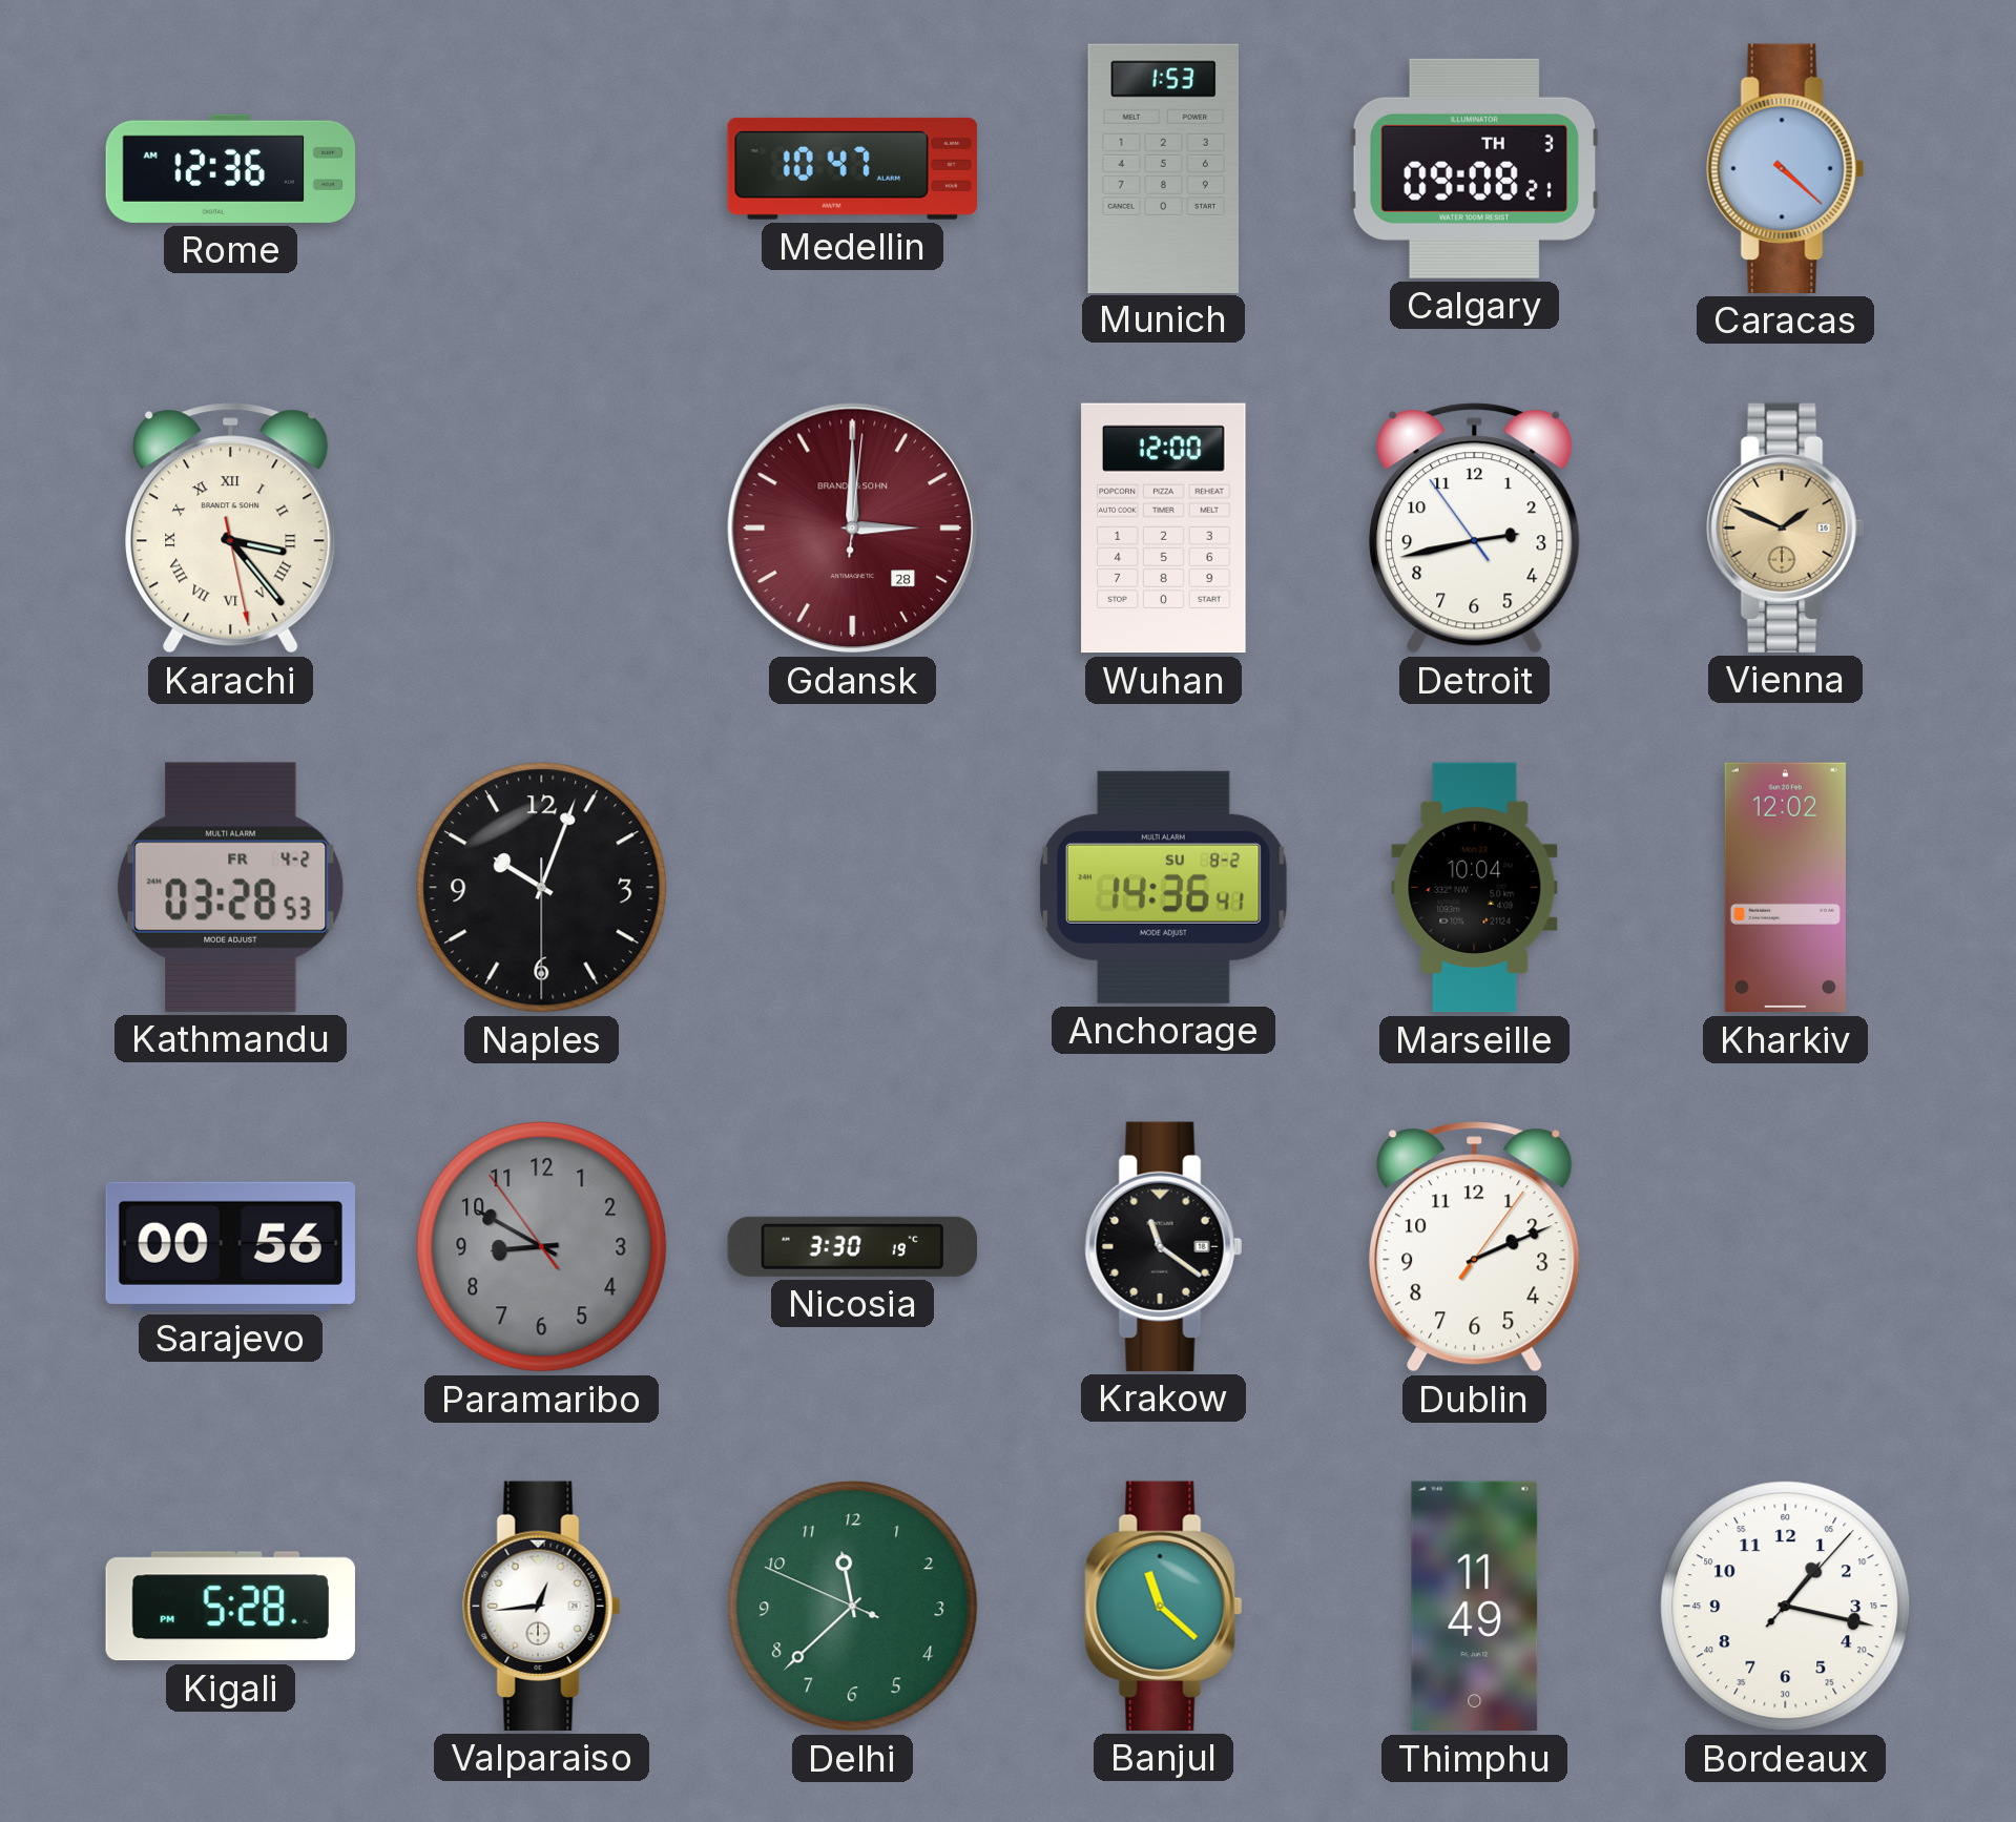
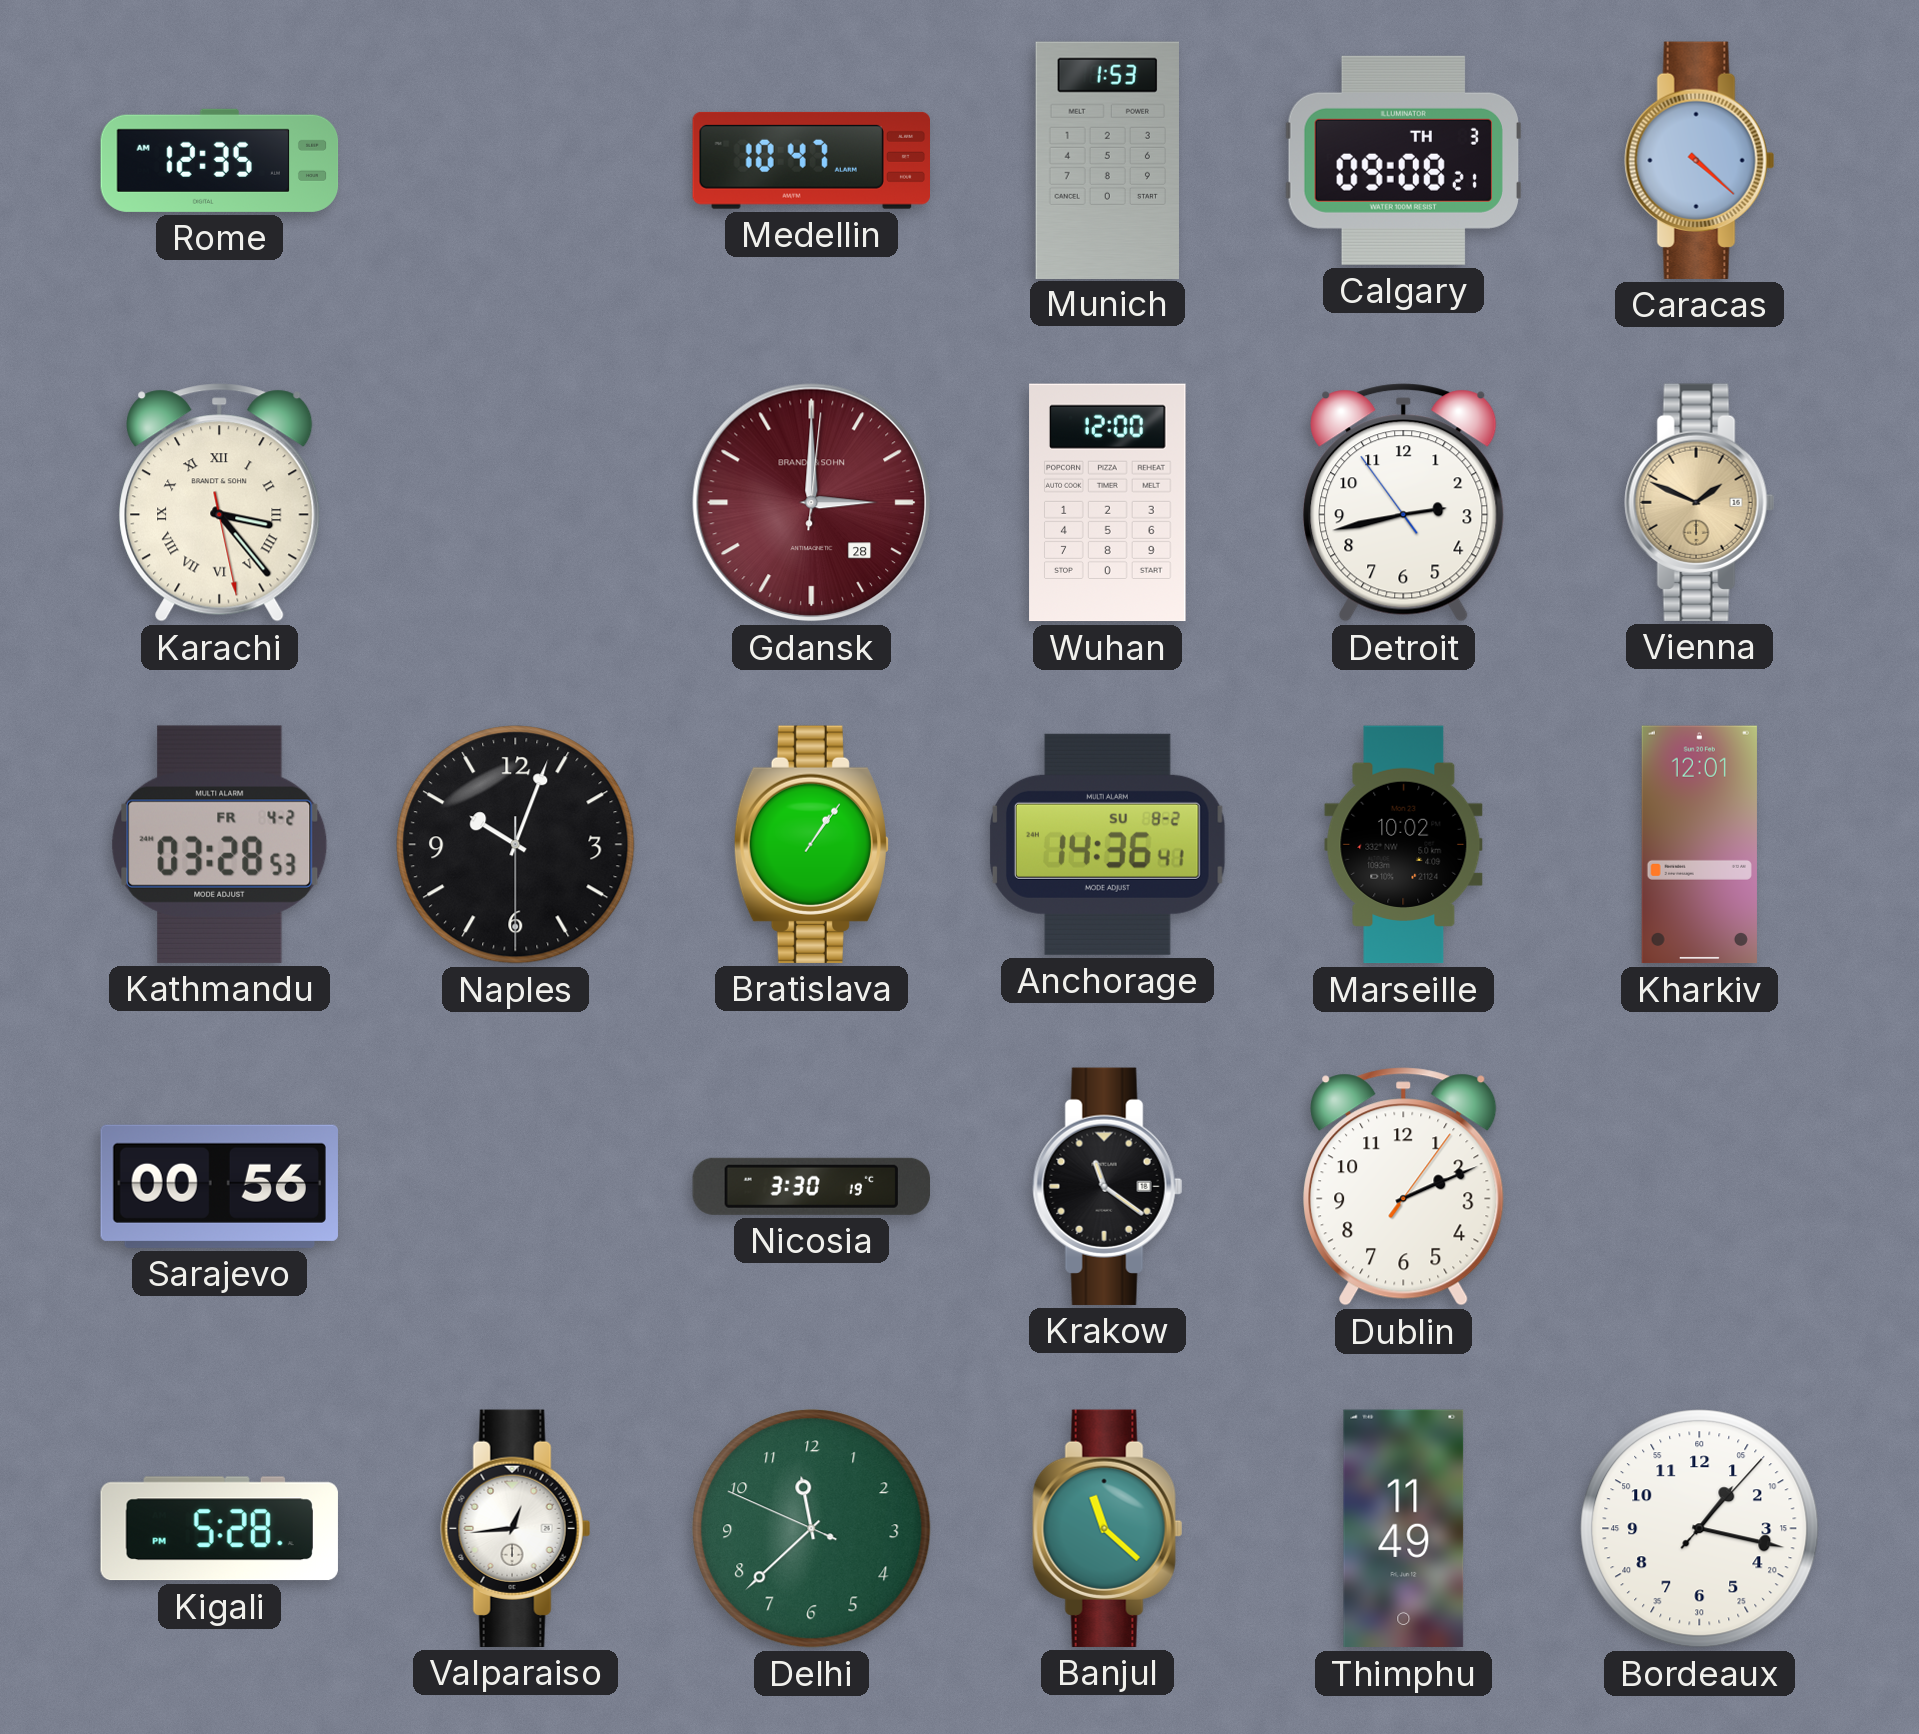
Rome: 12:36 -> 12:35 (220, 160)
Bratislava: none -> 1:06 (811, 844)
Marseille: 10:04 -> 10:02 (1404, 845)
Kharkiv: 12:02 -> 12:01 (1699, 845)
Paramaribo: 8:49 -> none (542, 1247)
